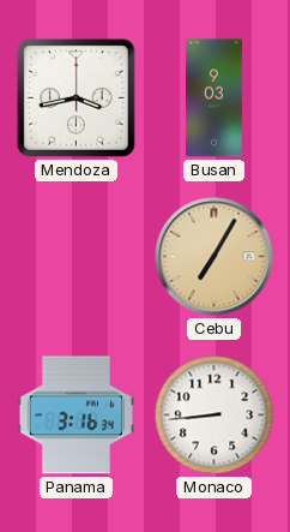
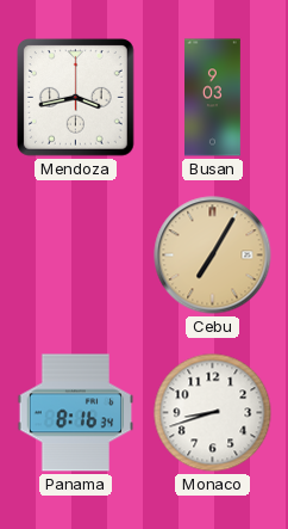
Panama: 3:16 -> 8:16 (76, 413)
Monaco: 8:44 -> 8:42 (213, 413)
